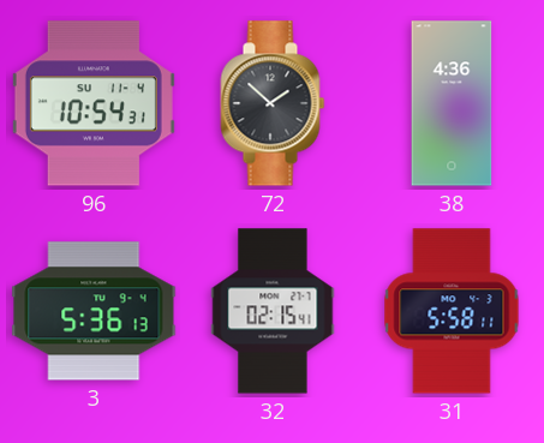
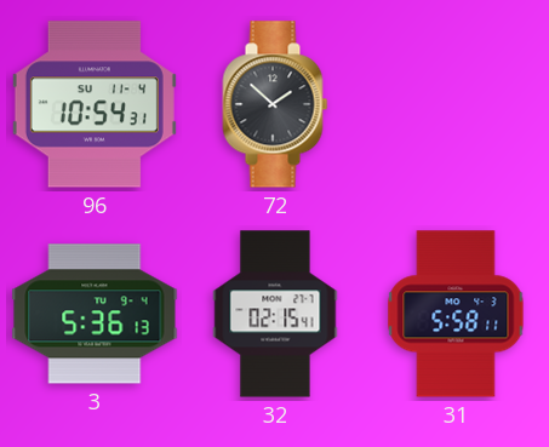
38: 4:36 -> none (452, 103)
